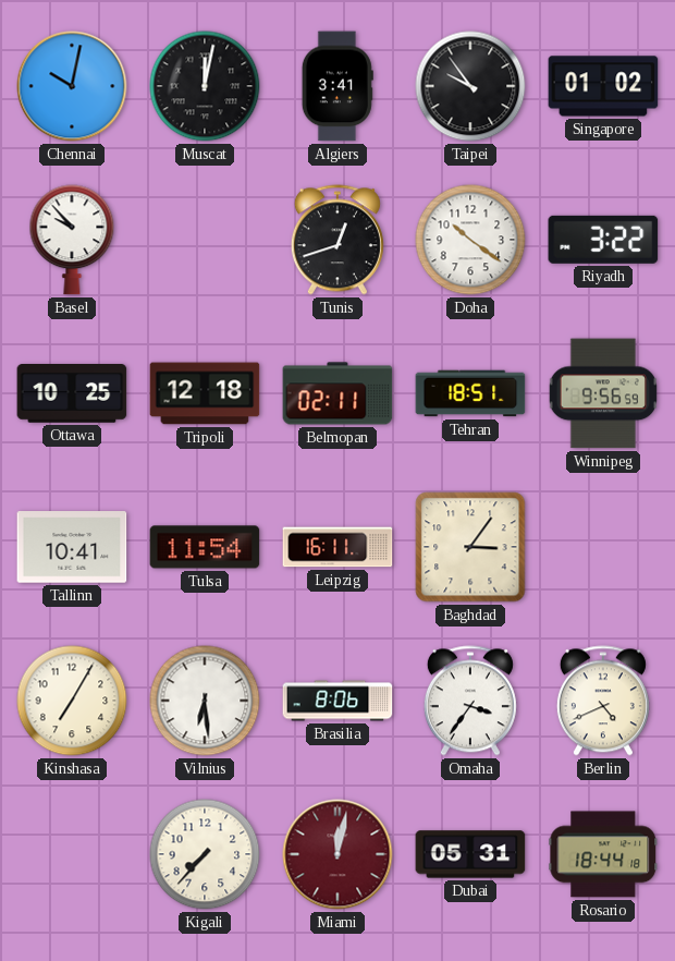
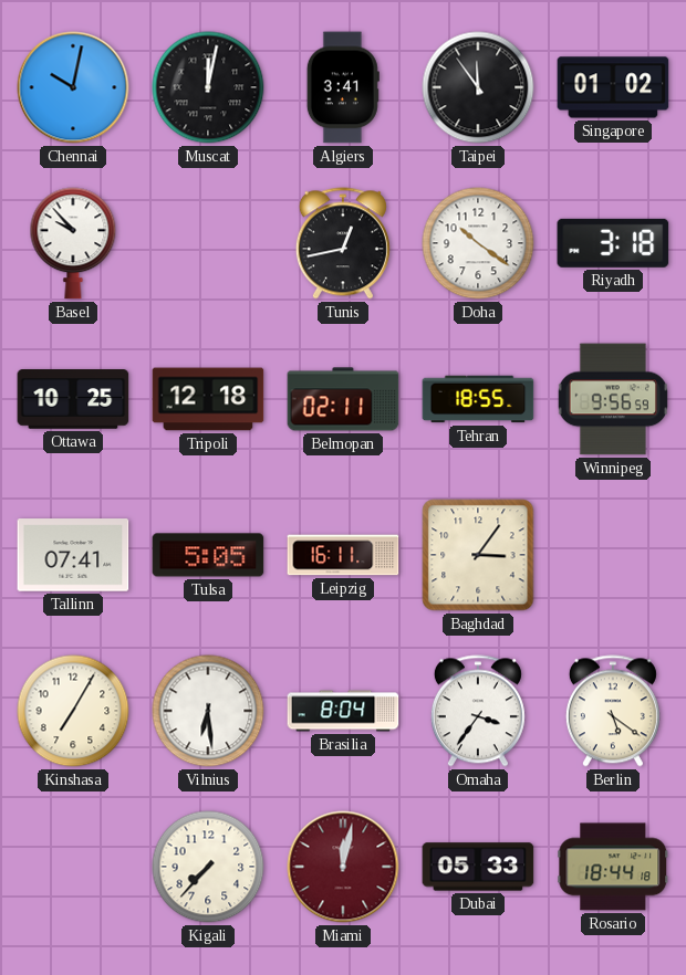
Taipei: 9:54 -> 11:54 (478, 87)
Tunis: 12:42 -> 12:43 (343, 243)
Riyadh: 3:22 -> 3:18 (613, 243)
Tehran: 18:51 -> 18:55 (478, 399)
Tallinn: 10:41 -> 07:41 (73, 555)
Tulsa: 11:54 -> 5:05 (208, 555)
Brasilia: 8:06 -> 8:04 (343, 711)
Berlin: 4:41 -> 5:21 (613, 711)
Dubai: 05:31 -> 05:33 (478, 867)
